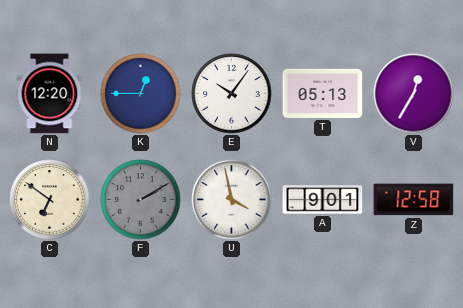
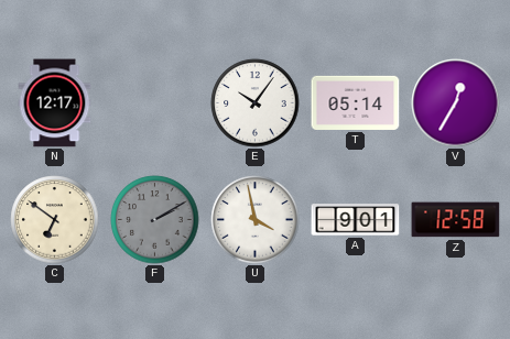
N: 12:20 -> 12:17 (55, 103)
K: 12:45 -> none (141, 94)
T: 05:13 -> 05:14 (356, 102)
